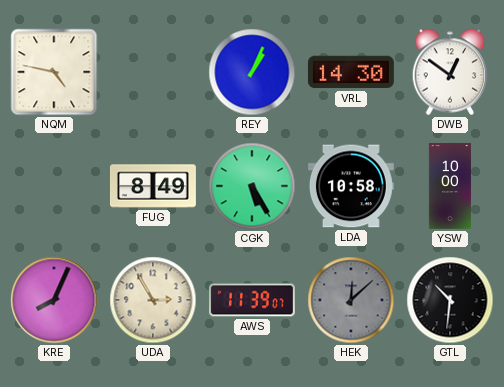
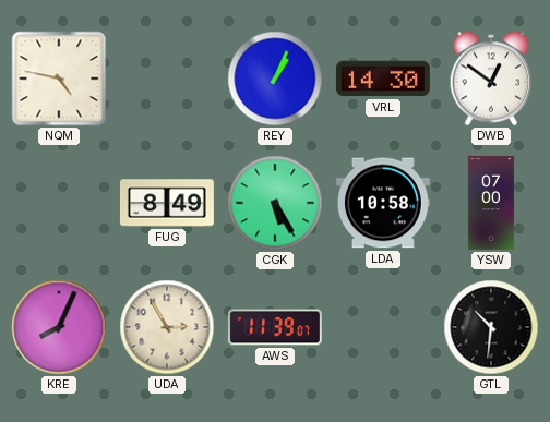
YSW: 10:00 -> 07:00 (490, 203)
HEK: 12:08 -> none (351, 300)
